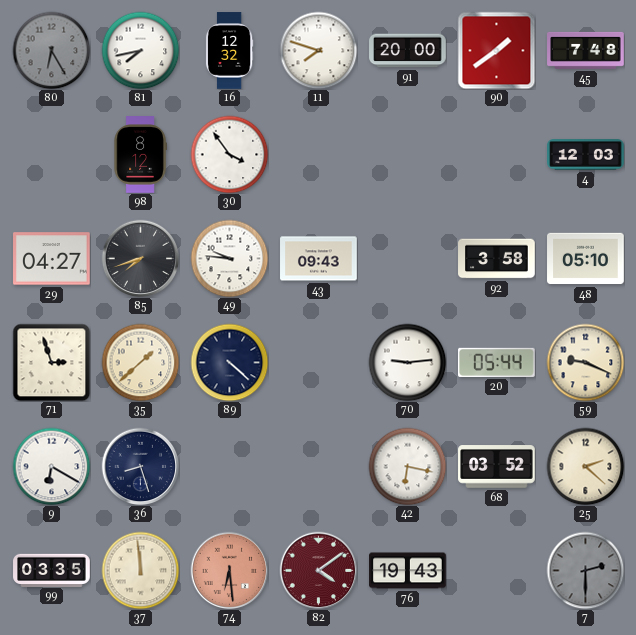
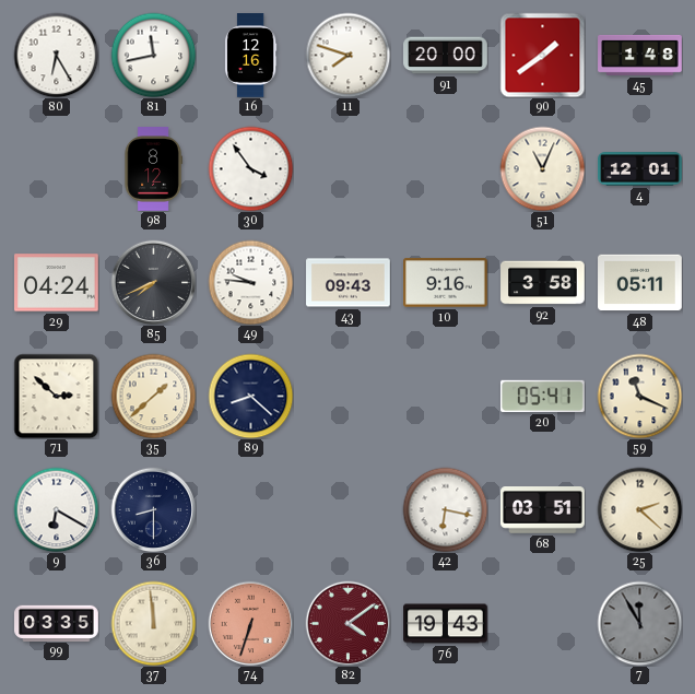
80 dial: grey -> white (56, 55)
81: 7:43 -> 11:43 (153, 55)
16: 12:32 -> 12:16 (250, 56)
45: 7:48 -> 1:48 (640, 55)
51: none -> 11:04 (542, 168)
4: 12:03 -> 12:01 (640, 169)
29: 04:27 -> 04:24 (57, 283)
85: 7:42 -> 7:41 (153, 282)
10: none -> 9:16 (446, 283)
48: 05:10 -> 05:11 (640, 283)
71: 2:57 -> 2:52 (56, 396)
89: 4:22 -> 8:22 (250, 396)
70: 9:14 -> none (407, 362)
20: 05:44 -> 05:41 (543, 396)
59: 9:19 -> 11:19 (639, 396)
36: 8:27 -> 8:30 (153, 509)
68: 03:52 -> 03:51 (543, 510)
74: 6:29 -> 6:33 (250, 623)
7: 2:30 -> 11:55 (639, 623)
